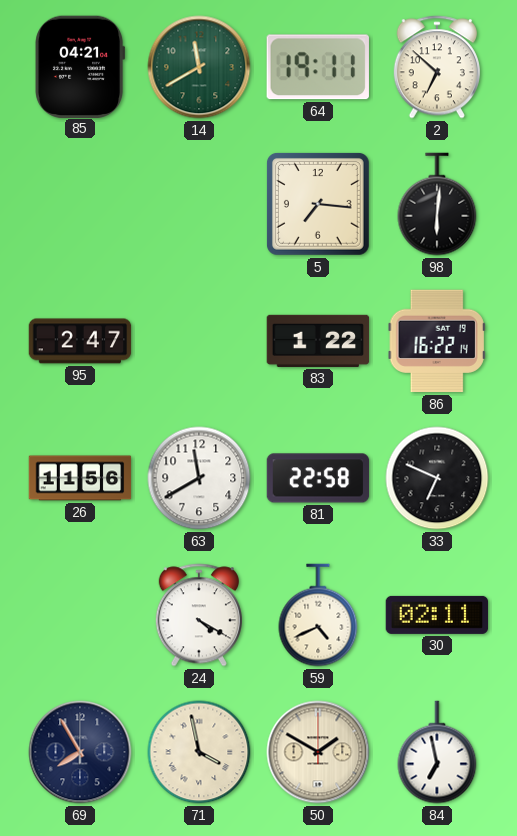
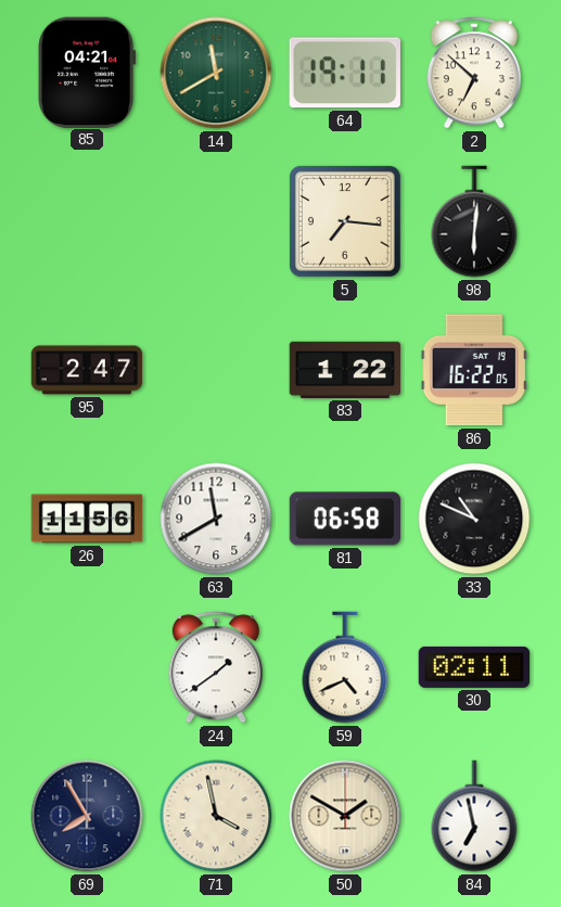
86: 16:22:14 -> 16:22:05 (474, 370)
81: 22:58 -> 06:58 (345, 519)
33: 6:49 -> 10:49 (474, 519)
24: 4:20 -> 1:39 (216, 667)
